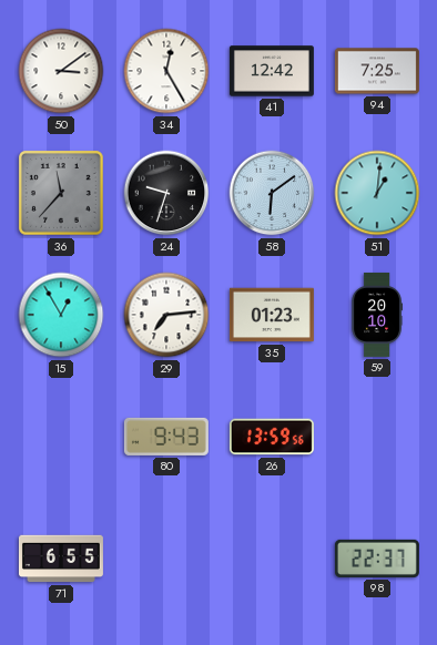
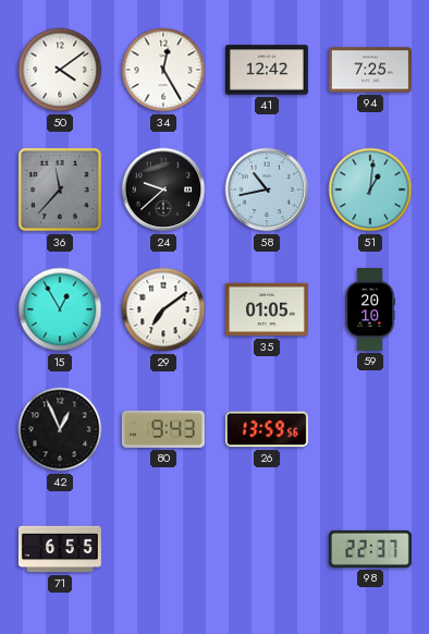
50: 3:09 -> 4:09 (60, 70)
24: 9:33 -> 9:38 (163, 190)
58: 6:09 -> 10:43 (267, 190)
29: 7:14 -> 7:09 (163, 309)
35: 01:23 -> 01:05 (267, 309)
42: none -> 12:56 (60, 429)
